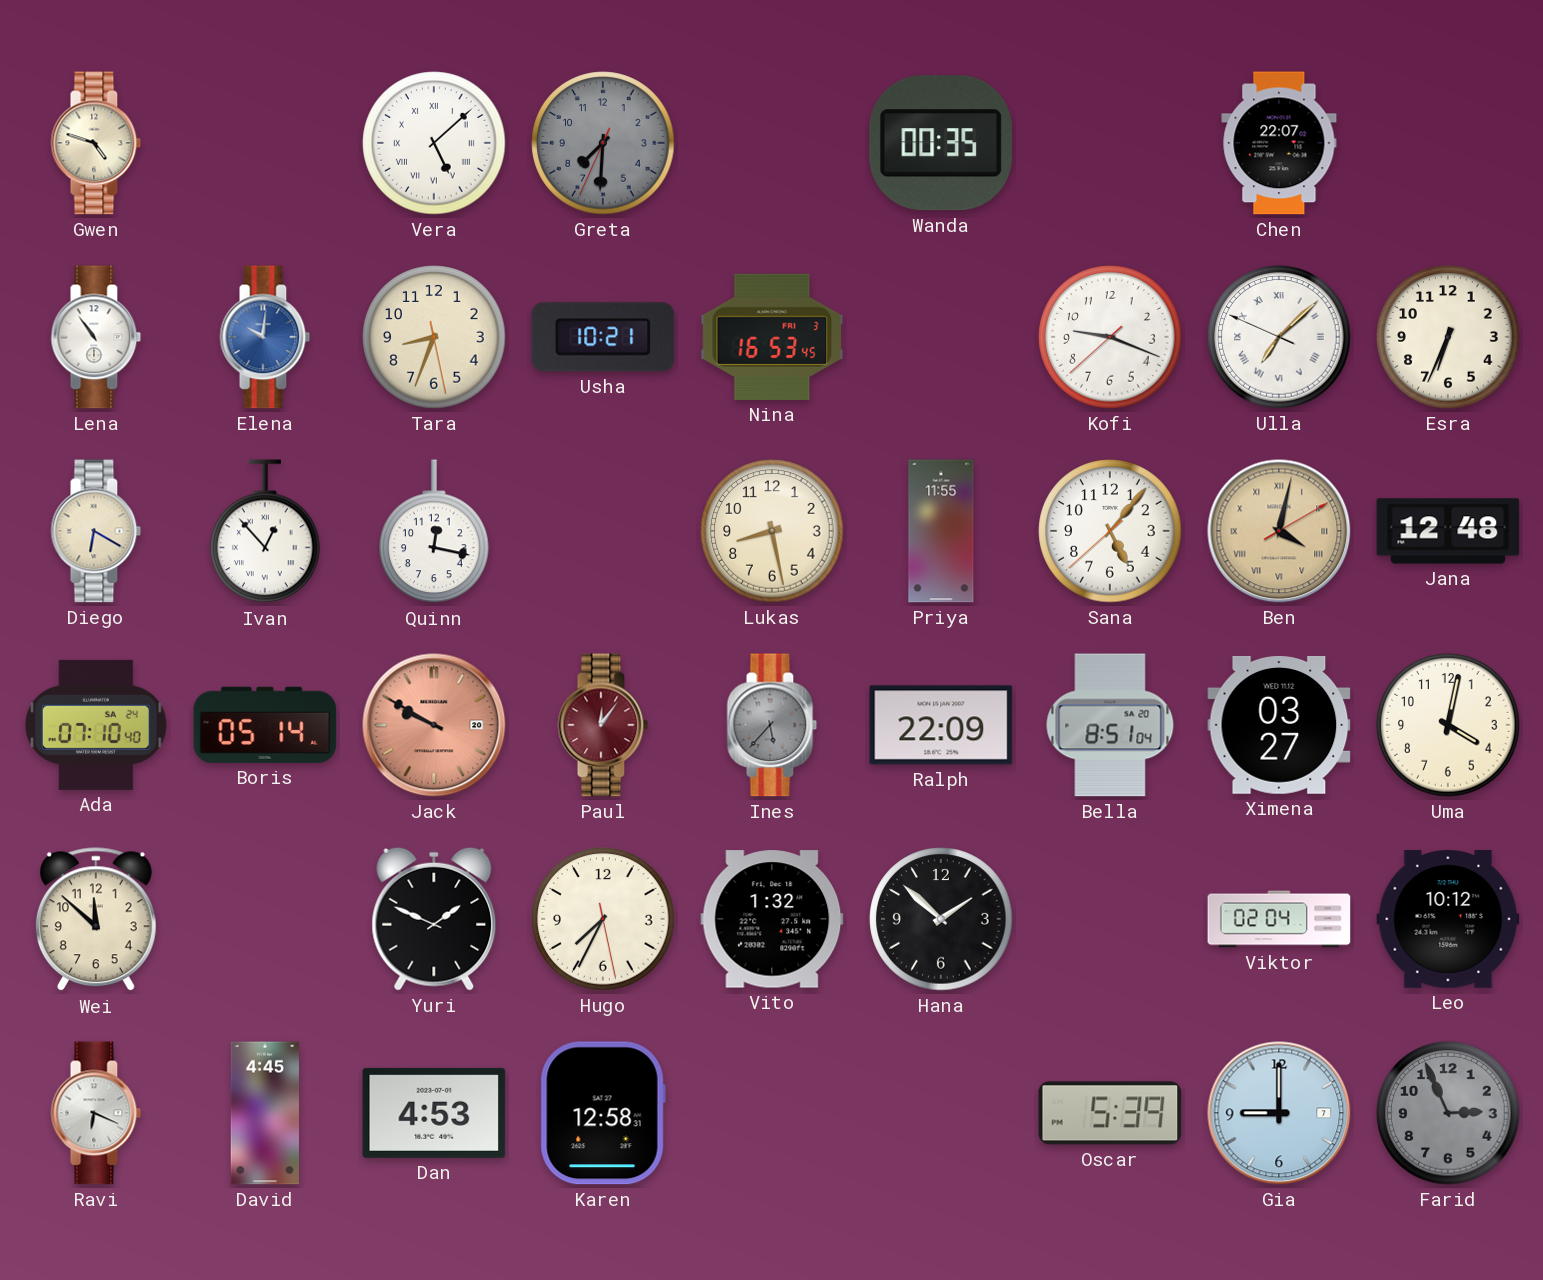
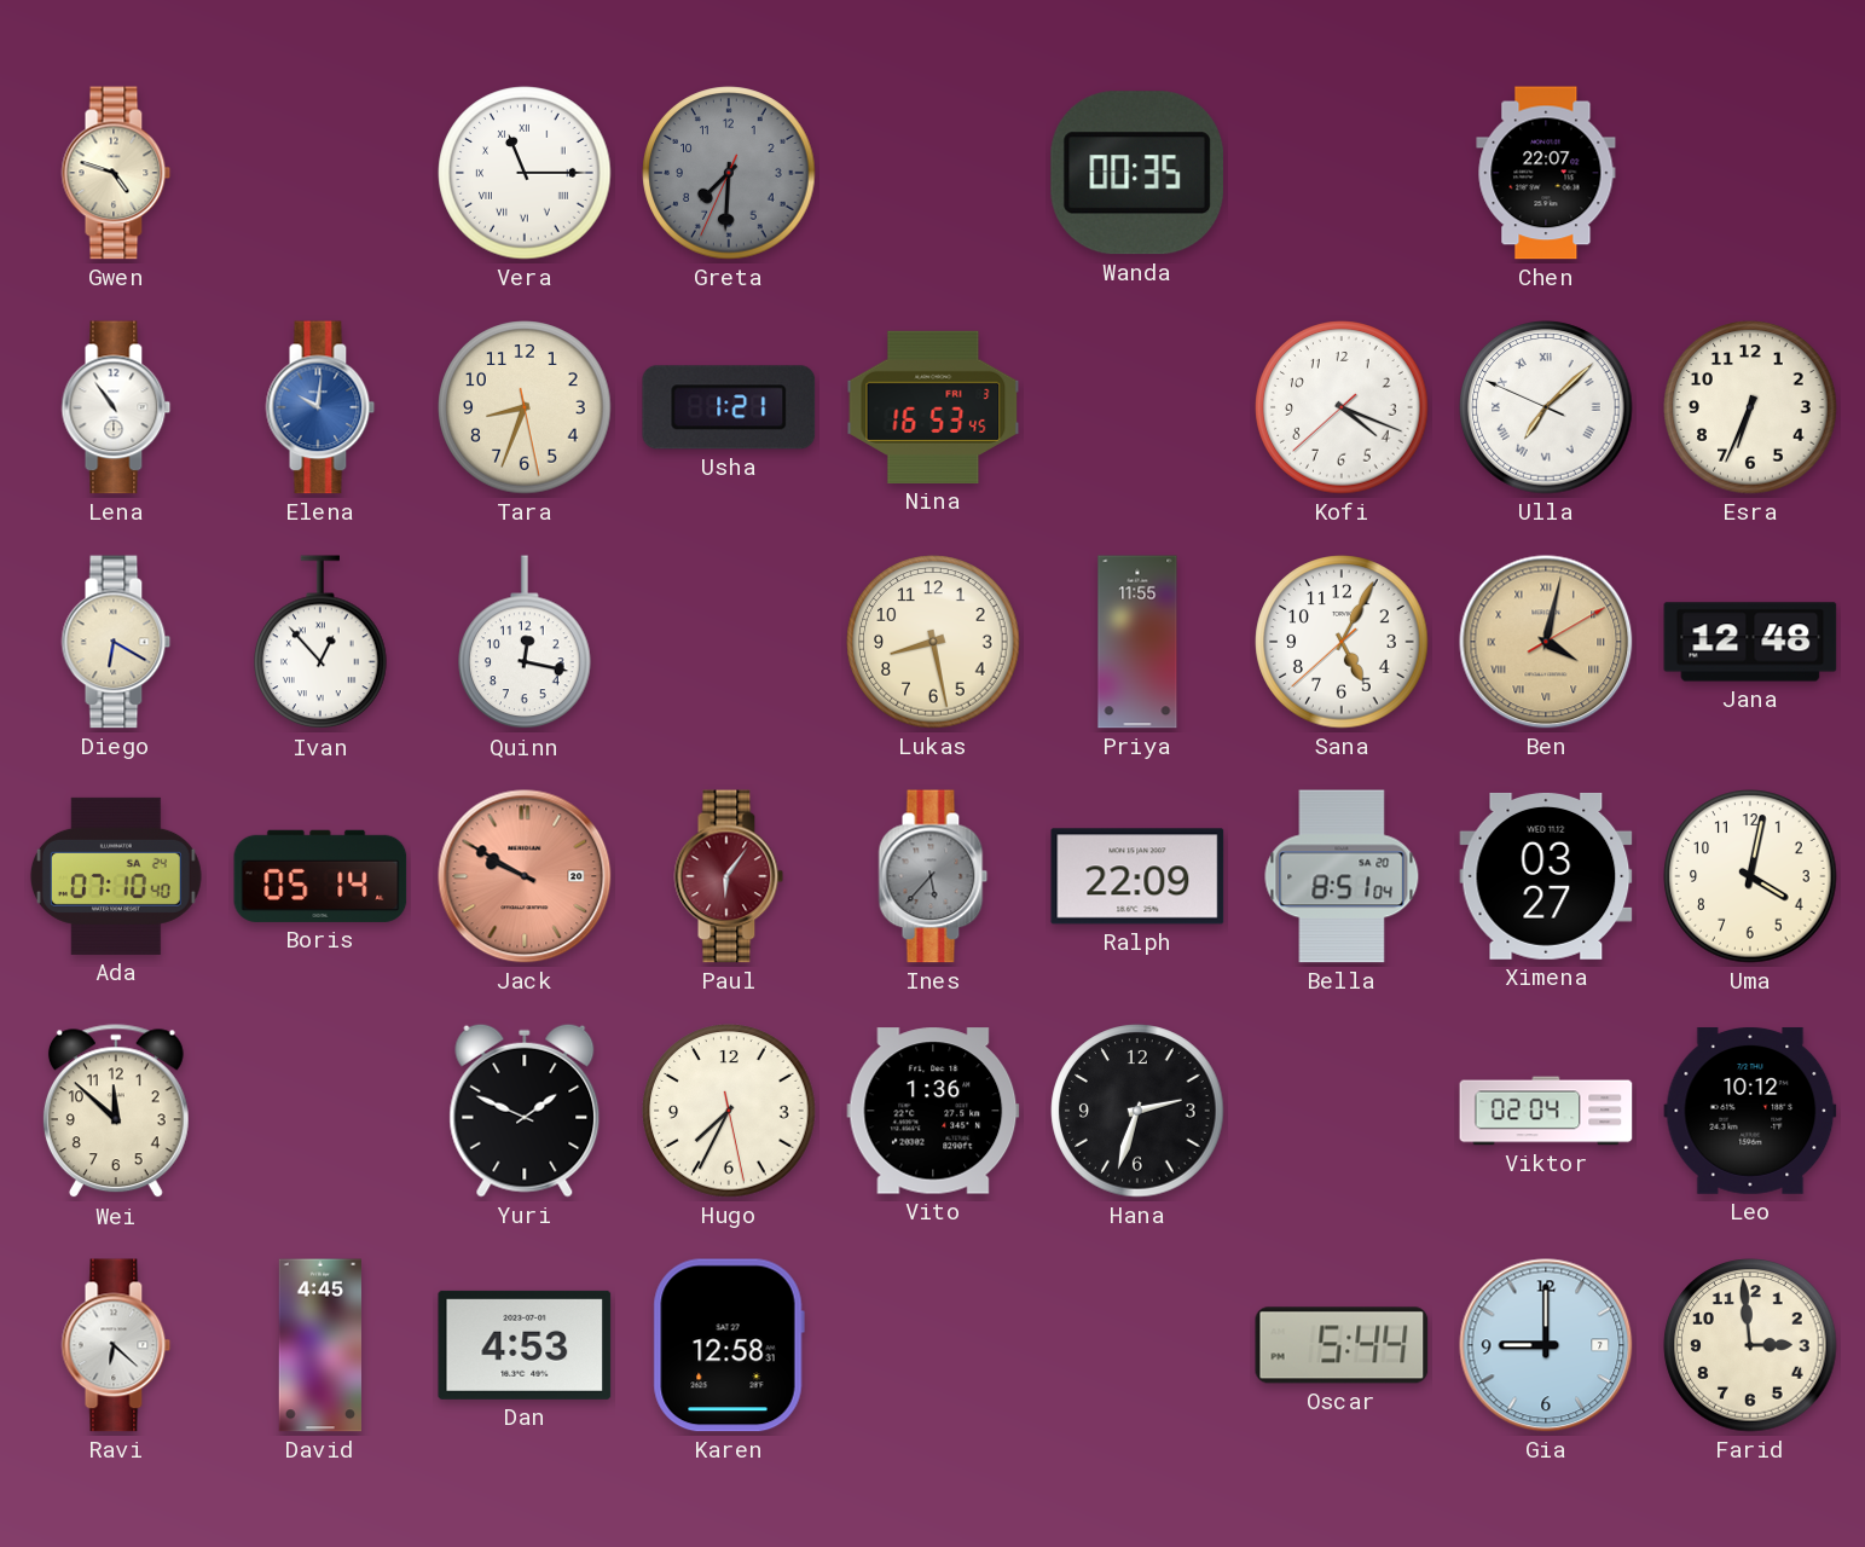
Vera: 5:08 -> 11:15 (525, 173)
Usha: 10:21 -> 1:21 (729, 407)
Kofi: 9:18 -> 4:18 (1342, 407)
Sana: 5:06 -> 5:04 (1342, 642)
Paul: 12:06 -> 6:06 (729, 876)
Vito: 1:32 -> 1:36 (933, 1111)
Hana: 1:52 -> 2:33 (1137, 1111)
Ravi: 6:19 -> 6:22 (116, 1345)
Oscar: 5:39 -> 5:44 (1342, 1345)
Farid: 2:56 -> 2:59 (1750, 1345)
Farid dial: grey -> cream (1750, 1345)
